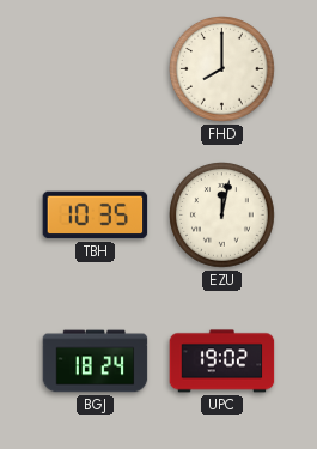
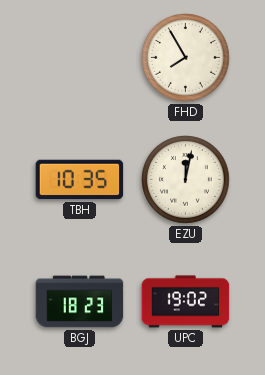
FHD: 8:00 -> 7:55 (186, 58)
BGJ: 18:24 -> 18:23 (80, 302)
